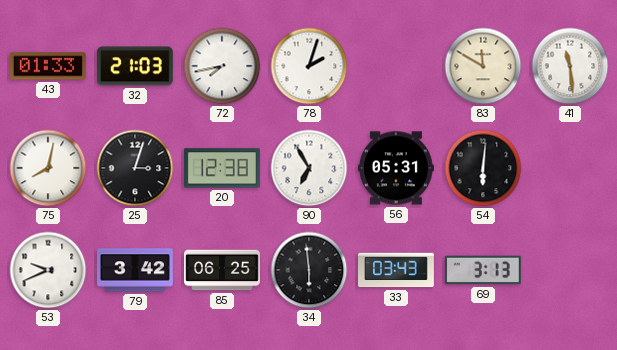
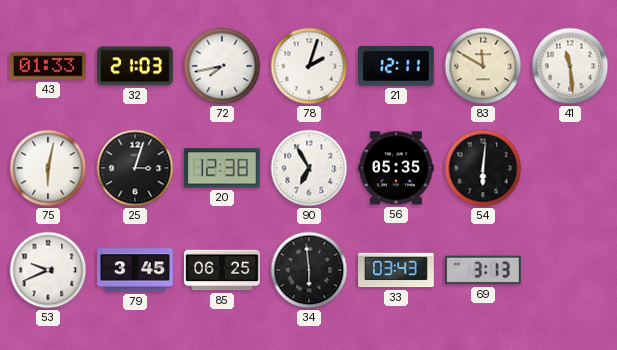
21: none -> 12:11 (396, 66)
75: 8:02 -> 6:02 (48, 168)
56: 05:31 -> 05:35 (397, 168)
79: 3:42 -> 3:45 (136, 270)
